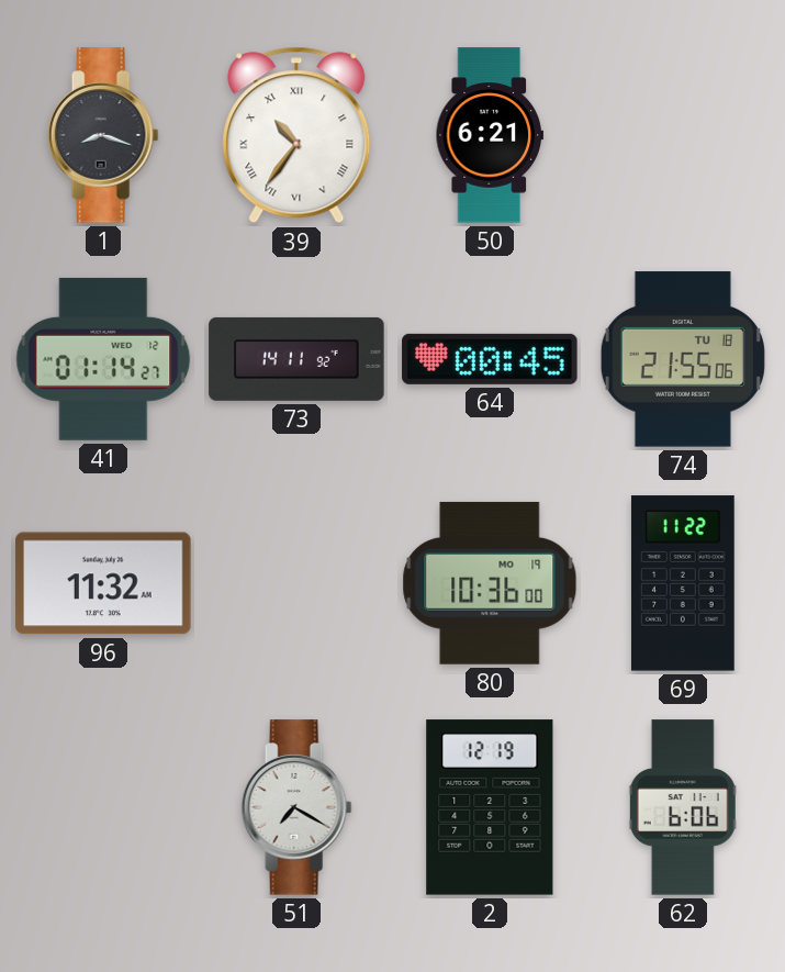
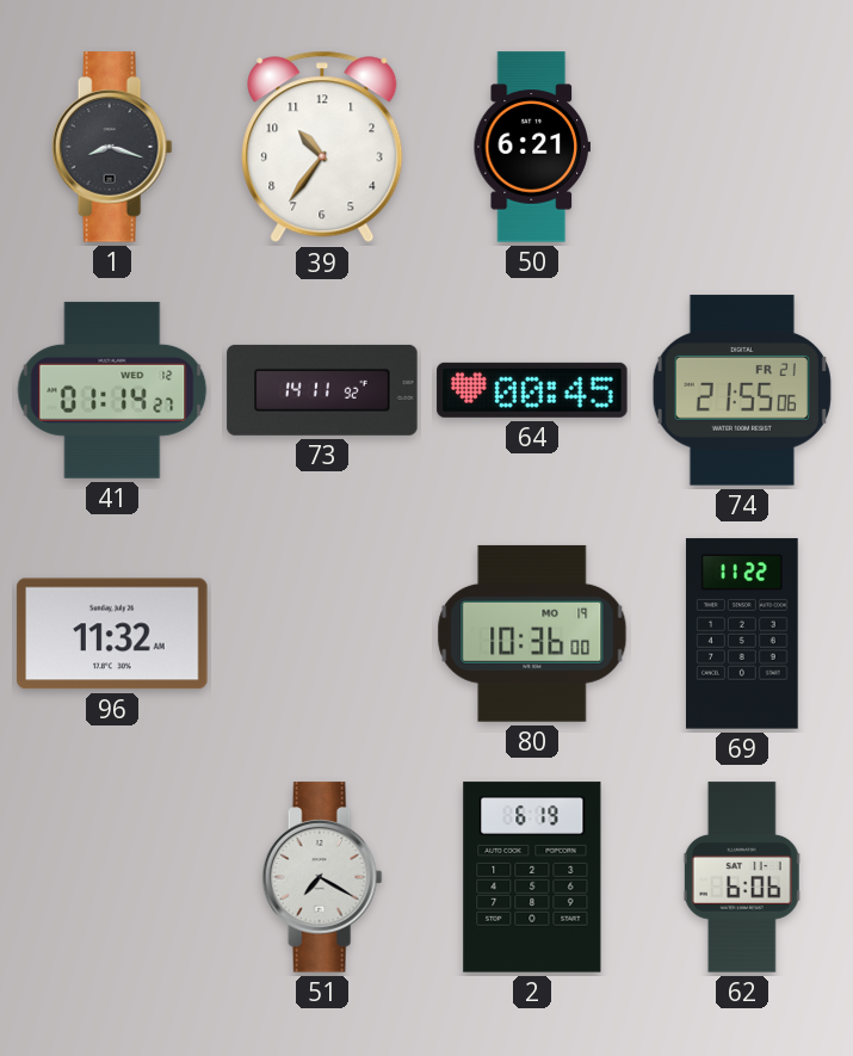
39 numerals: Roman -> Arabic (322, 147)
74 date: TU 18 -> FR 21 (742, 390)
2: 12:19 -> 6:19 (532, 877)
